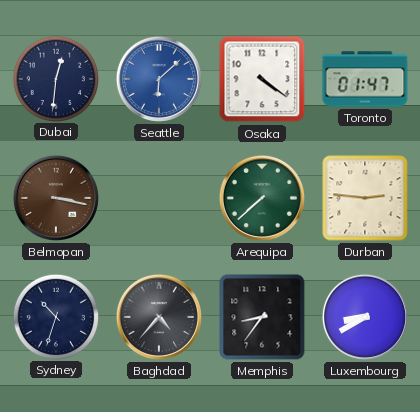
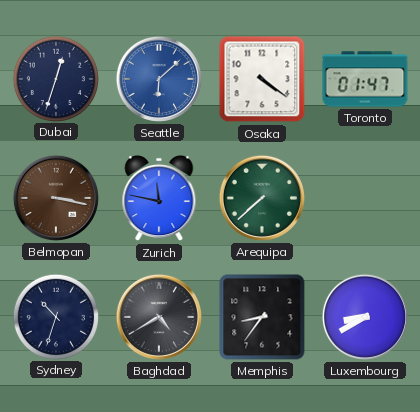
Dubai: 12:31 -> 12:33 (55, 78)
Zurich: none -> 11:47 (159, 198)
Durban: 2:46 -> none (365, 198)
Baghdad: 4:37 -> 4:40 (159, 317)
